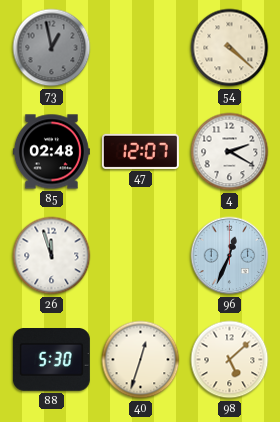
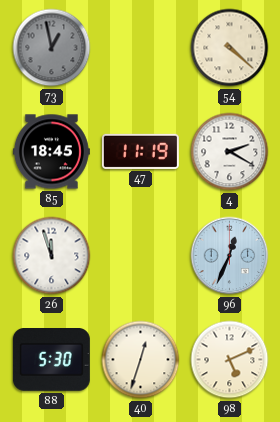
85: 02:48 -> 18:45 (51, 152)
47: 12:07 -> 11:19 (140, 151)
98: 5:08 -> 5:11 (230, 360)
